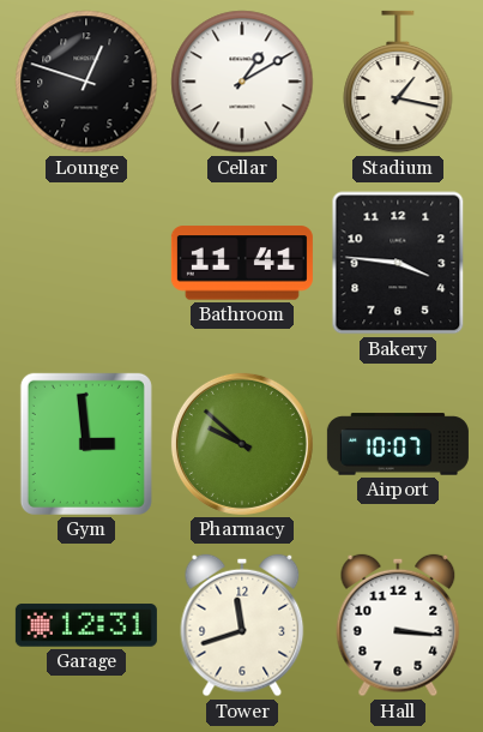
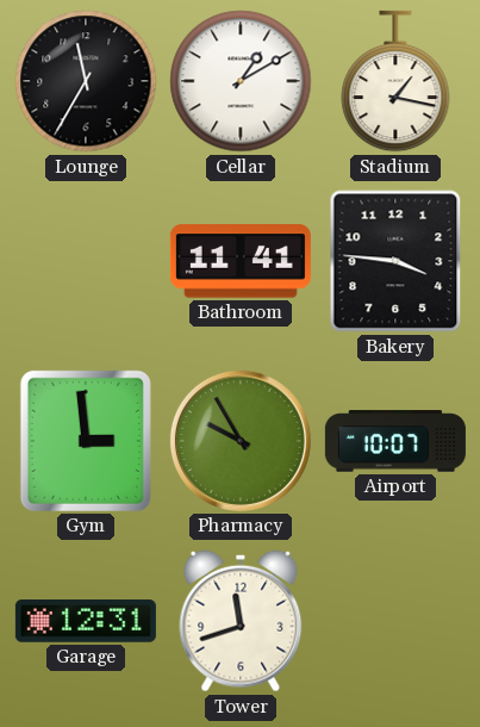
Lounge: 12:48 -> 11:35 (86, 81)
Pharmacy: 9:52 -> 9:55 (241, 441)
Hall: 3:16 -> none (398, 625)
